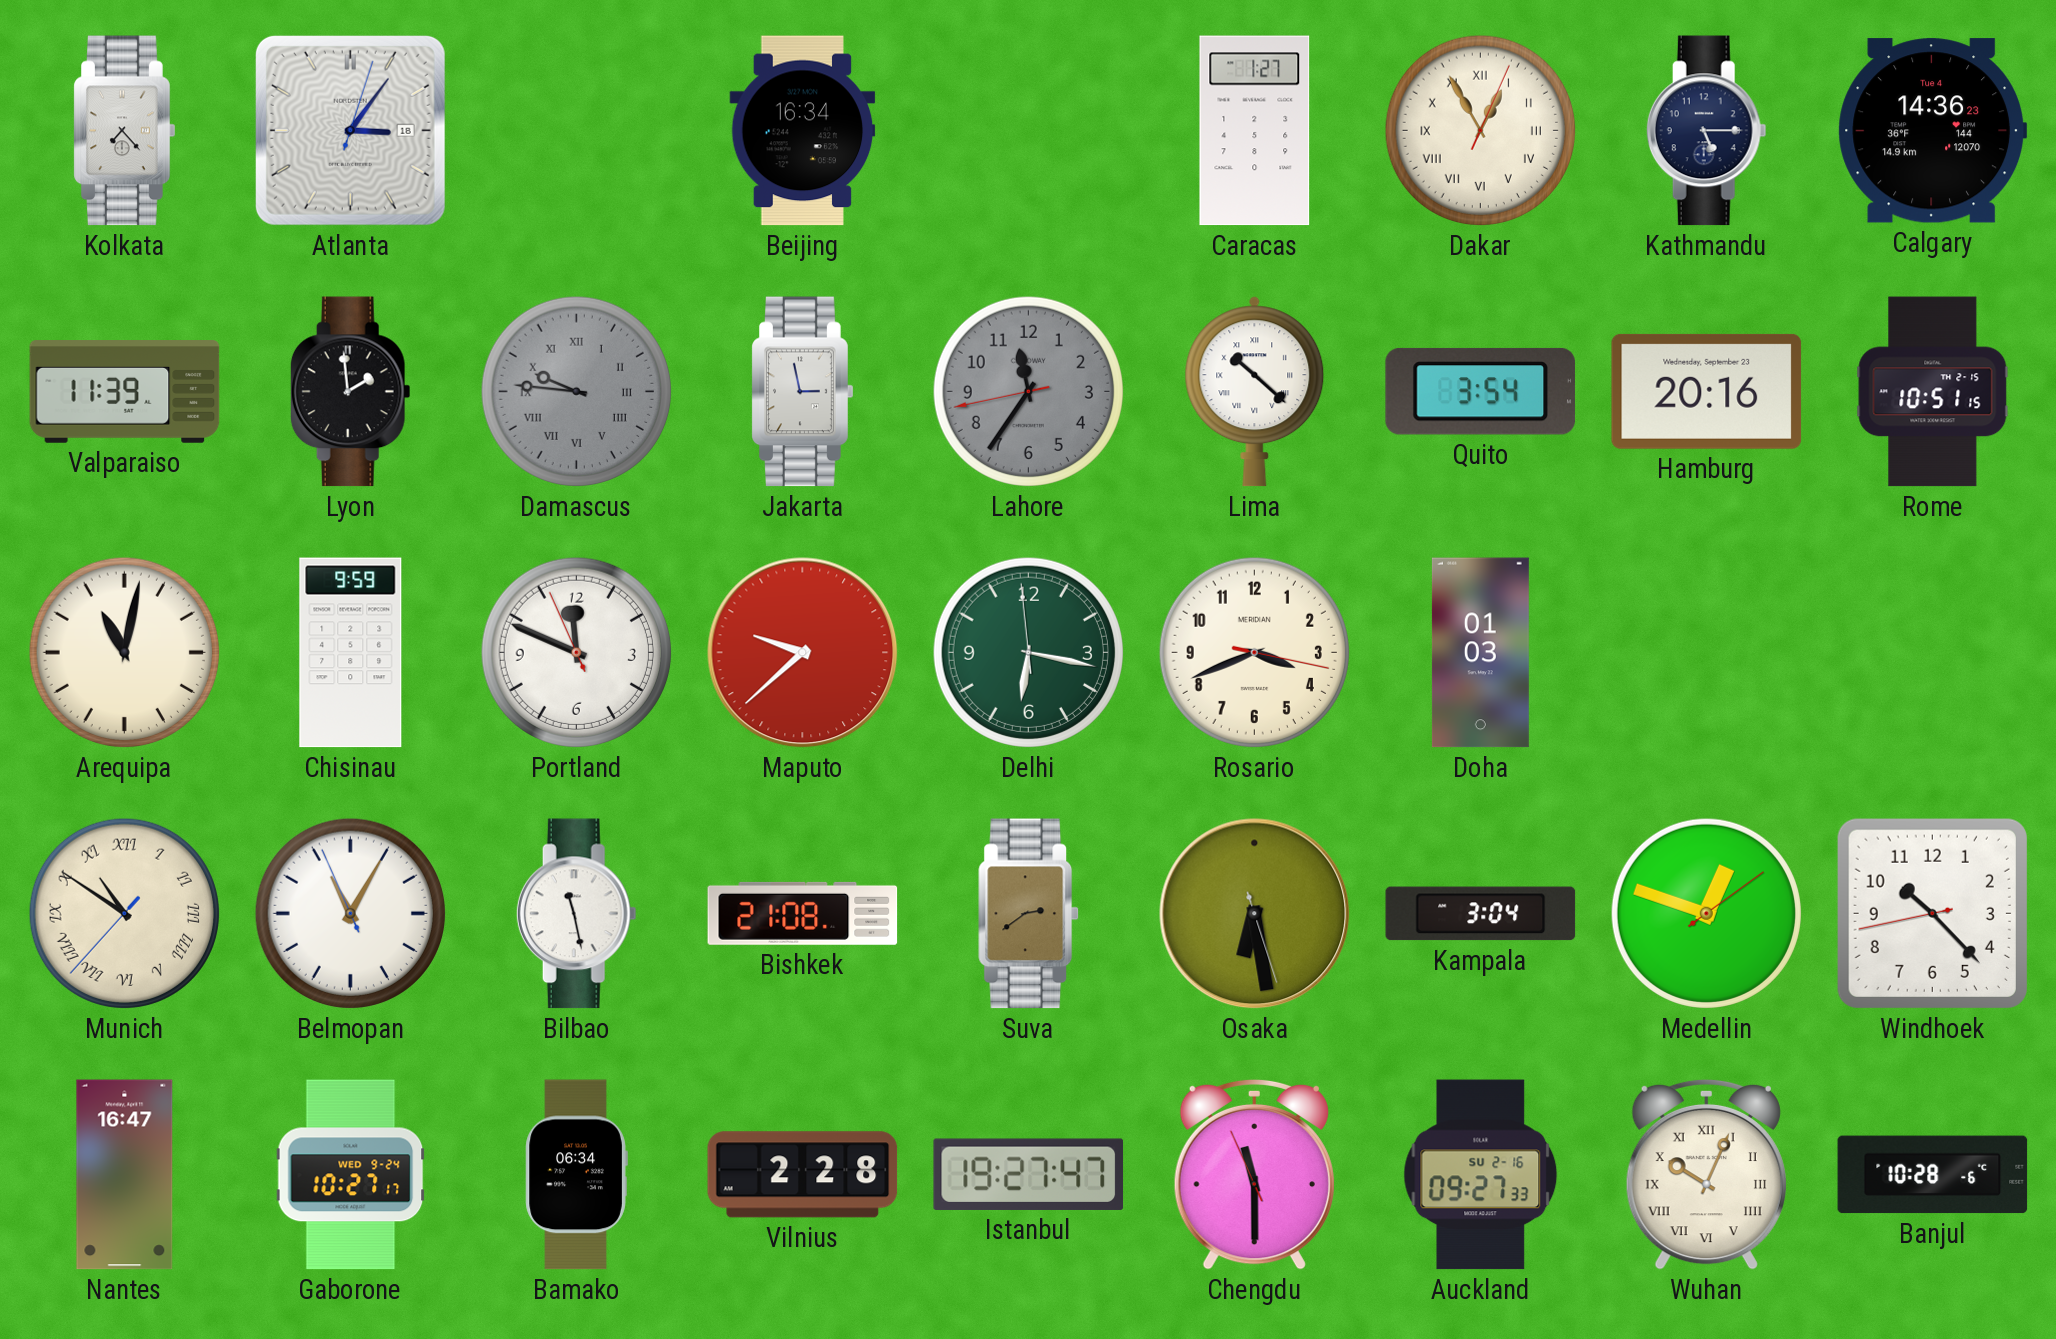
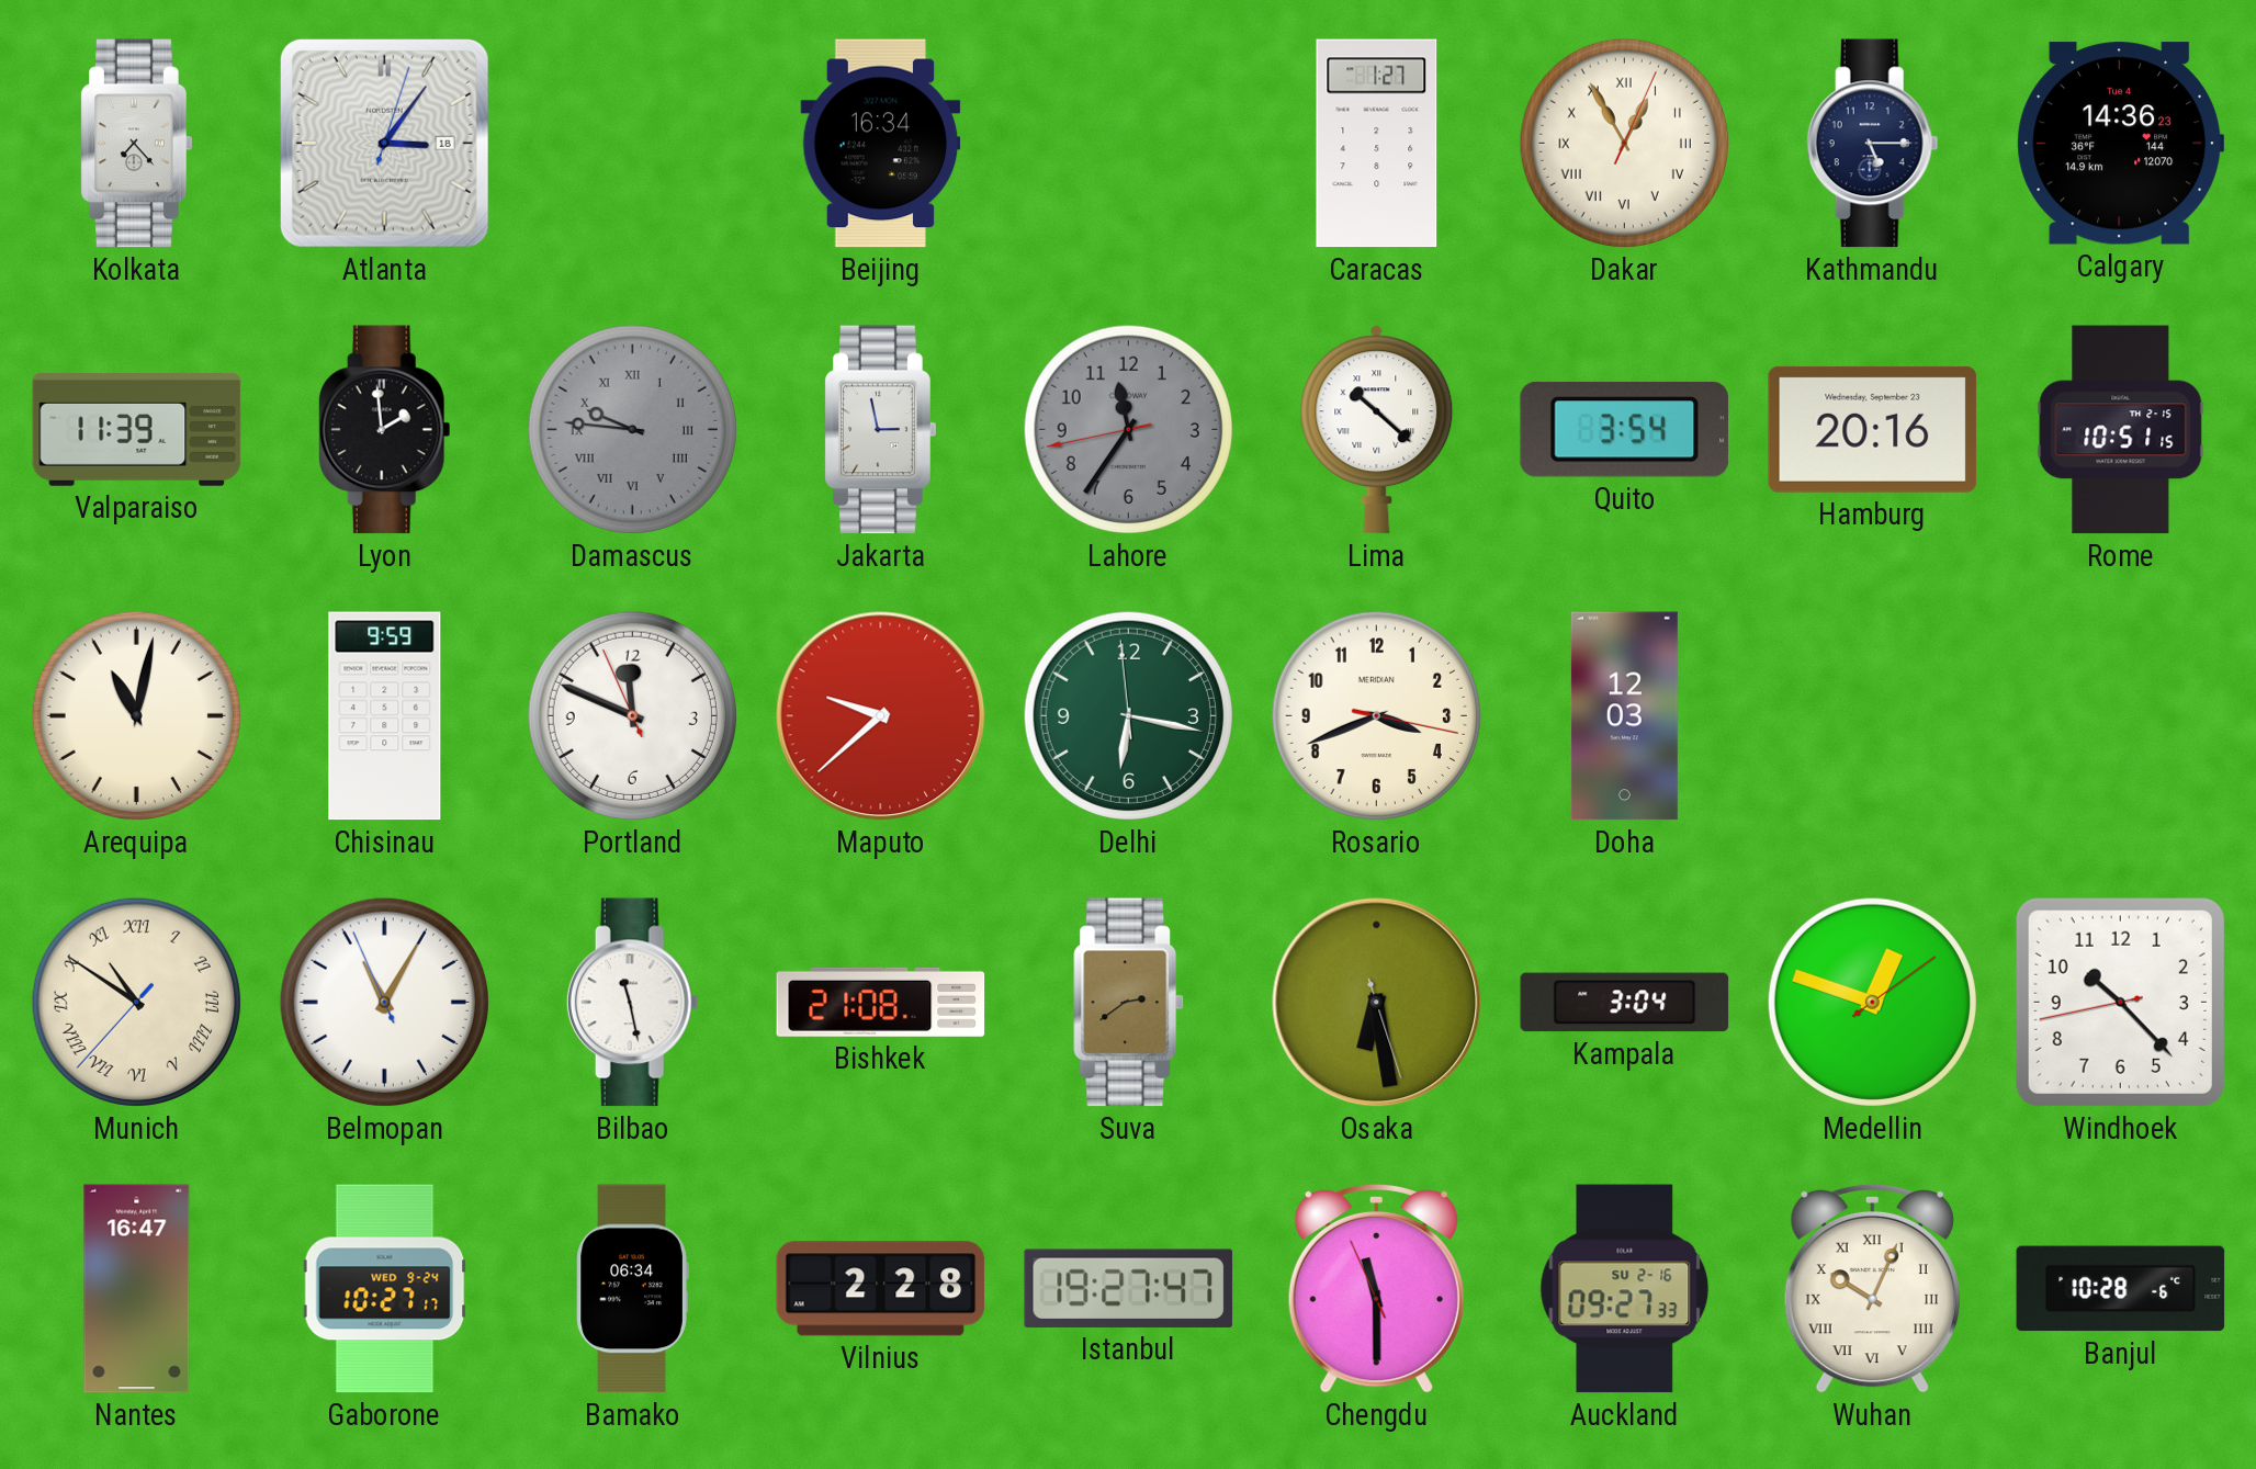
Doha: 01:03 -> 12:03 (1624, 716)
